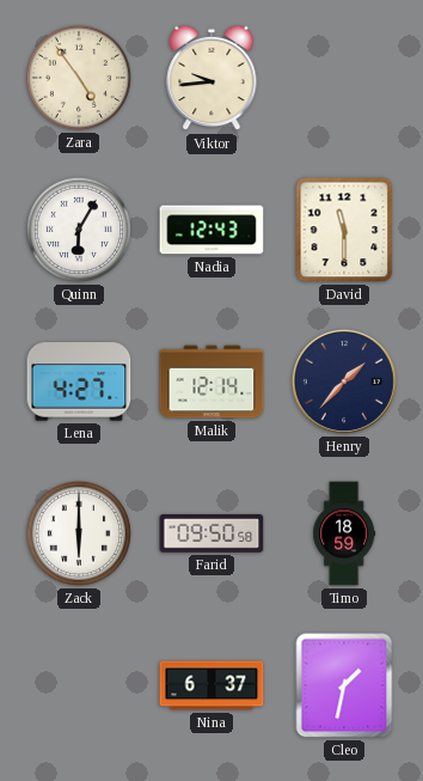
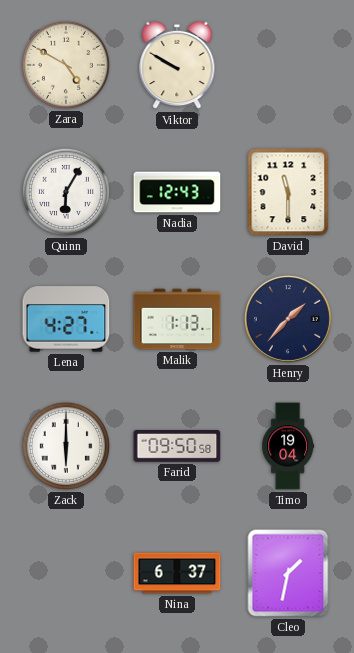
Zara: 4:54 -> 4:50 (66, 65)
Viktor: 9:44 -> 9:50 (177, 65)
Malik: 12:14 -> 1:13 (177, 319)
Timo: 18:59 -> 19:04 (288, 446)
